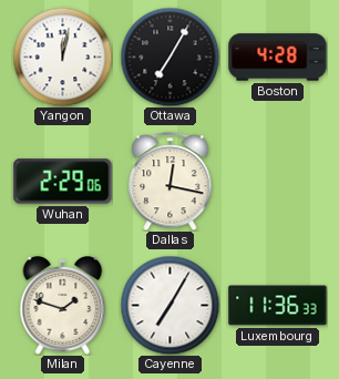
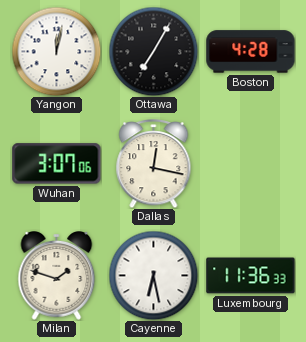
Wuhan: 2:29 -> 3:07 (57, 164)
Cayenne: 7:05 -> 6:28 (153, 275)
